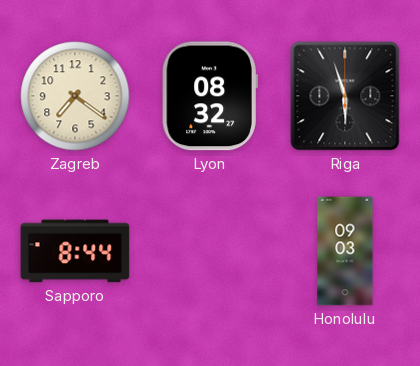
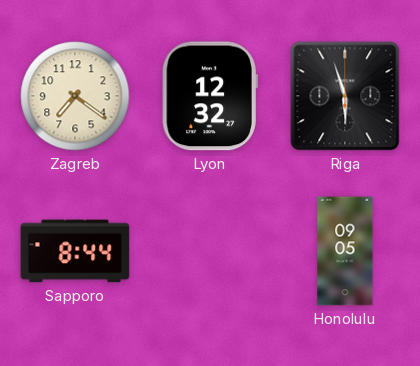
Lyon: 08:32 -> 12:32 (210, 96)
Honolulu: 09:03 -> 09:05 (345, 251)
